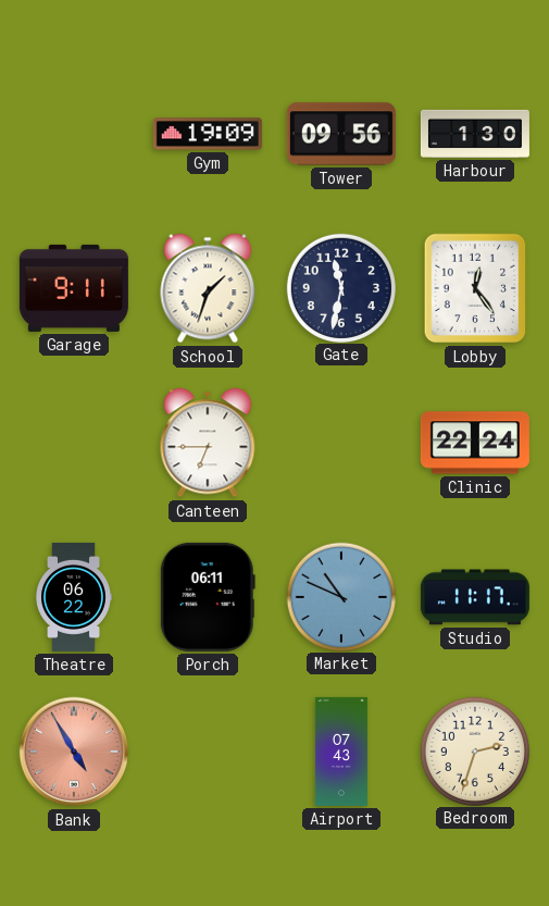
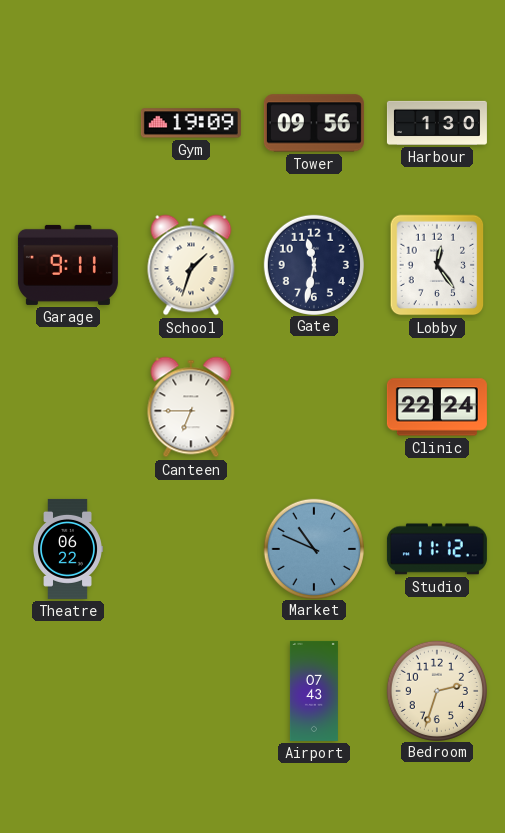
Porch: 06:11 -> none (208, 597)
Studio: 11:17 -> 11:12 (437, 549)
Bank: 4:55 -> none (74, 752)
